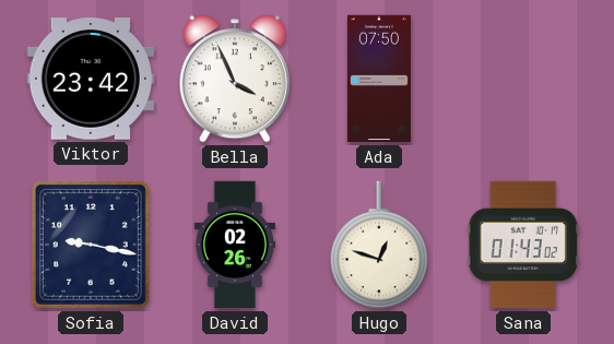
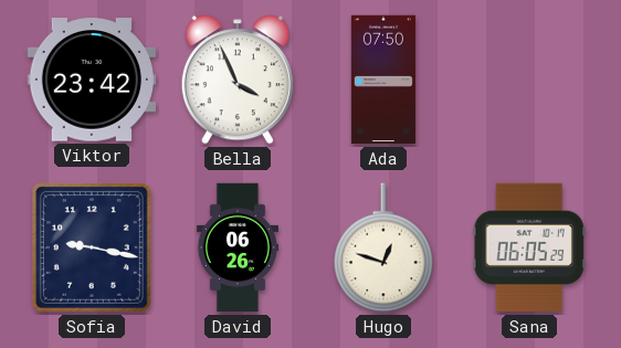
David: 02:26 -> 06:26 (238, 247)
Sana: 01:43 -> 06:05 (529, 247)
